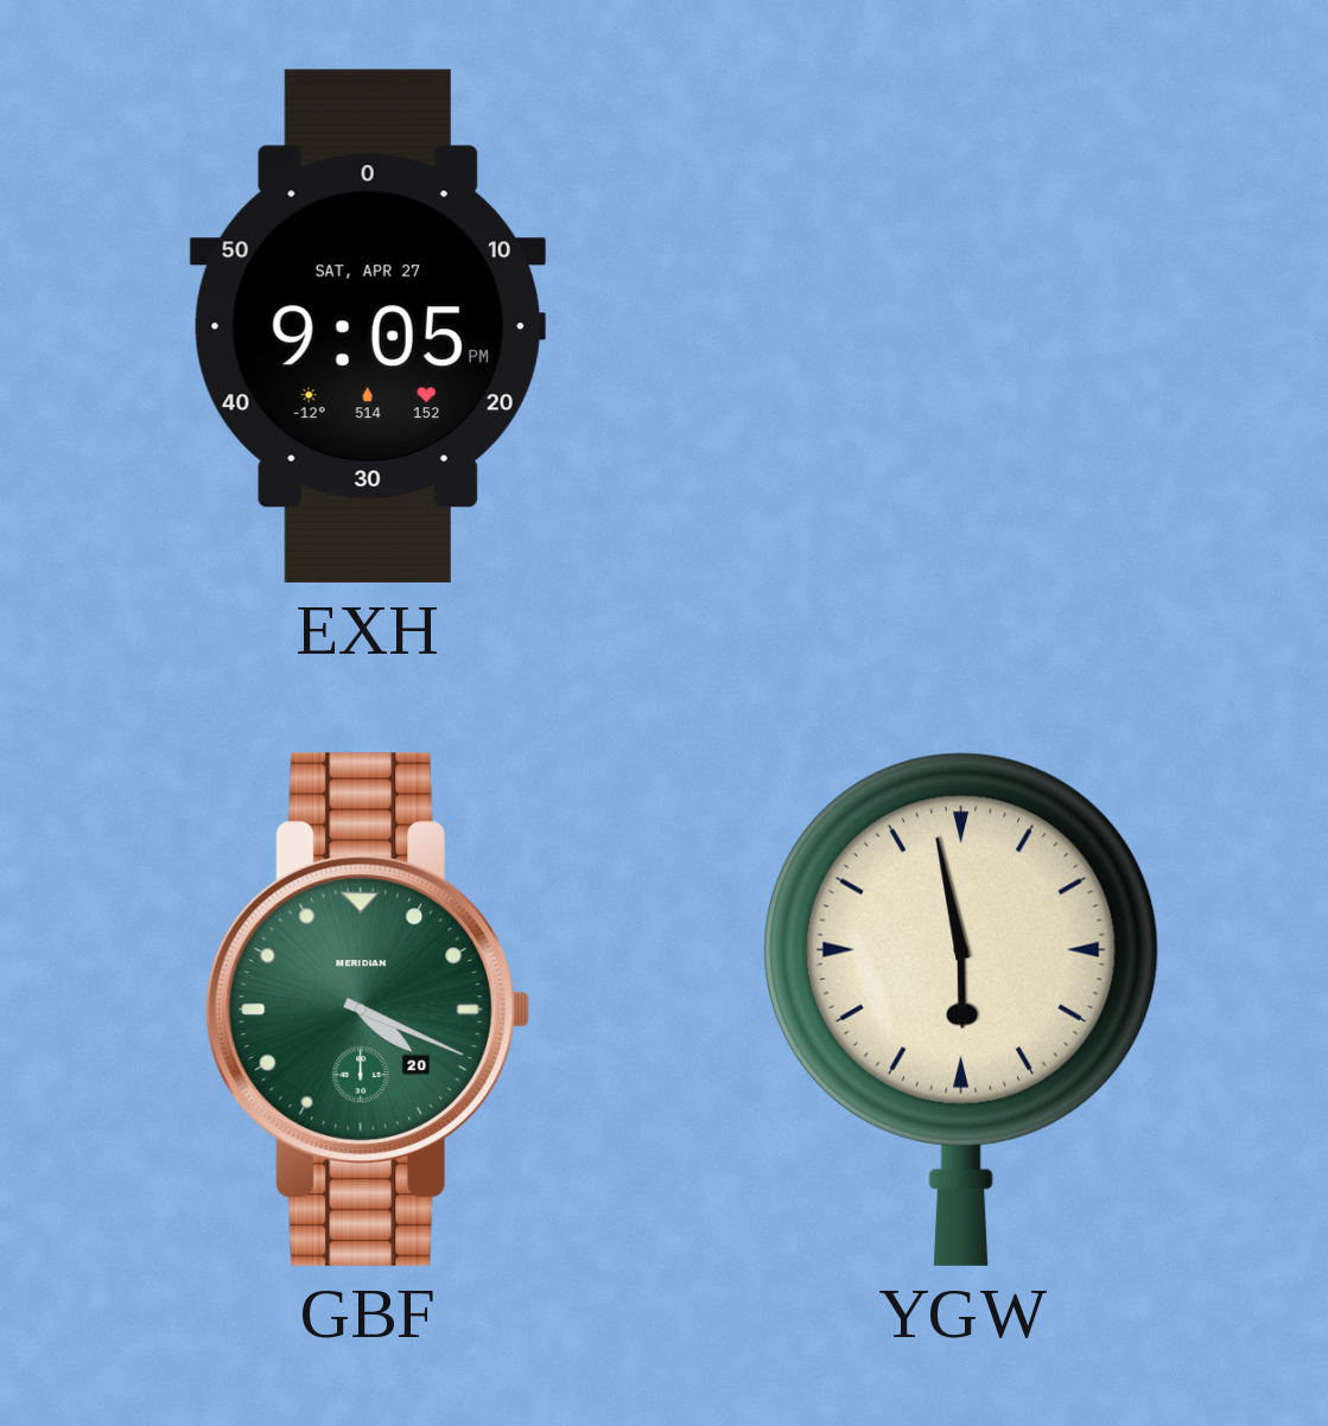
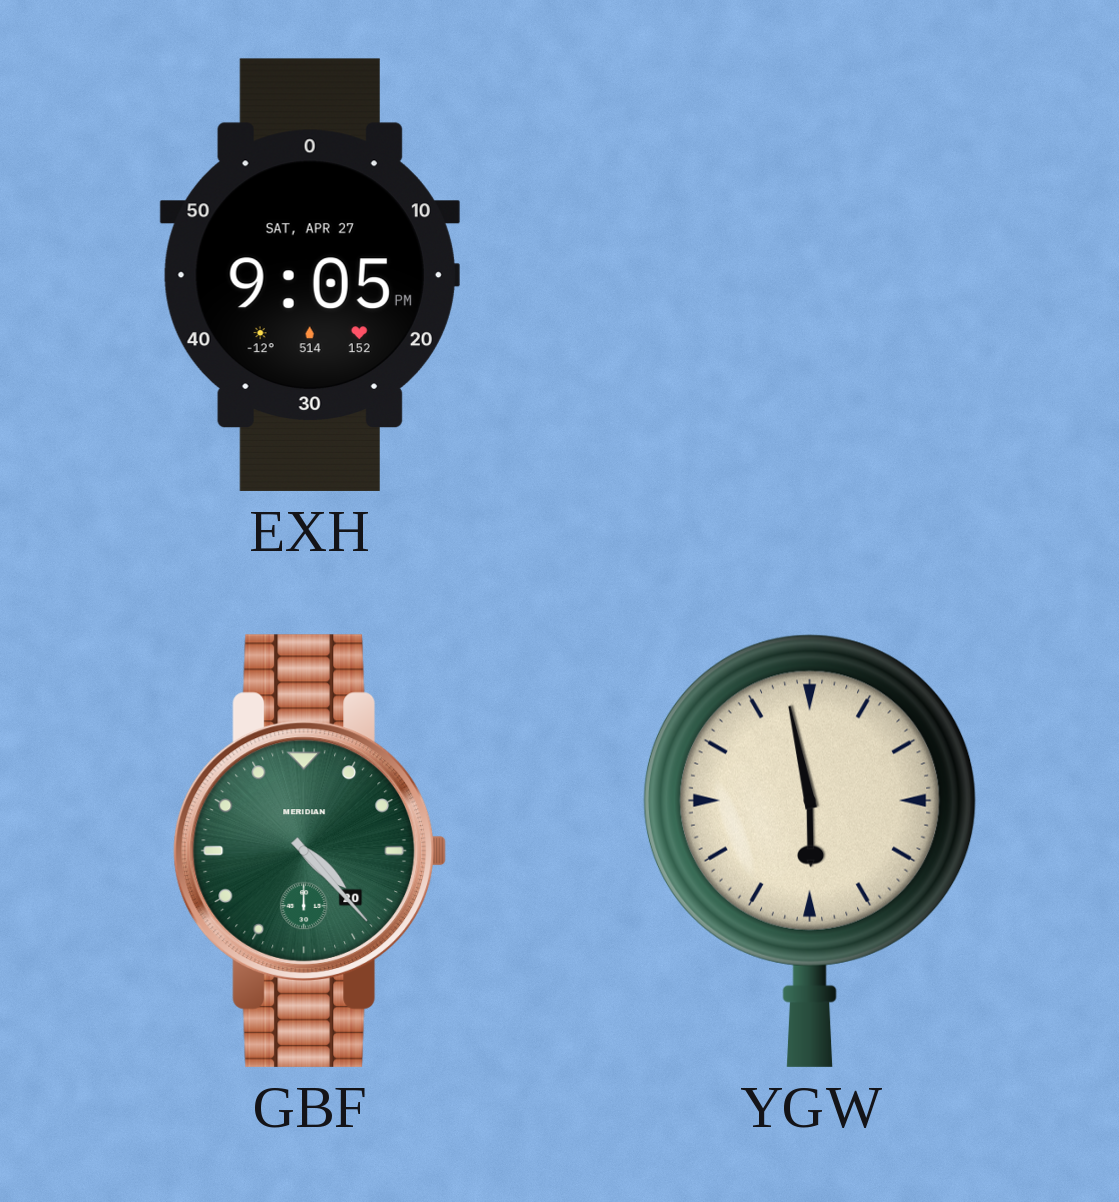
GBF: 4:19 -> 4:23 (309, 851)
